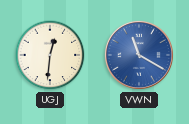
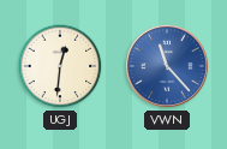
VWN: 11:20 -> 11:23 (167, 66)
